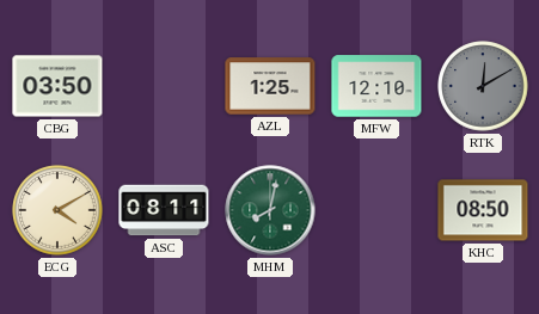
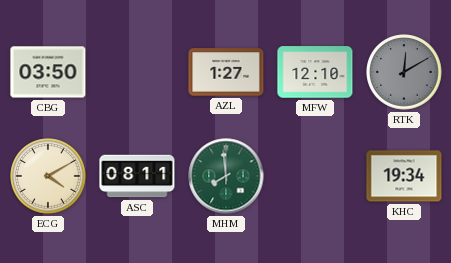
AZL: 1:25 -> 1:27 (226, 72)
MHM: 8:02 -> 7:59 (226, 176)
KHC: 08:50 -> 19:34 (404, 176)
